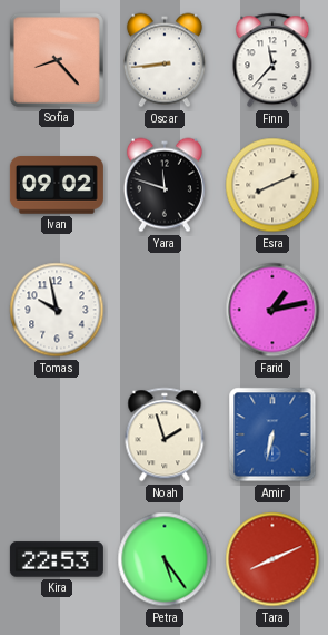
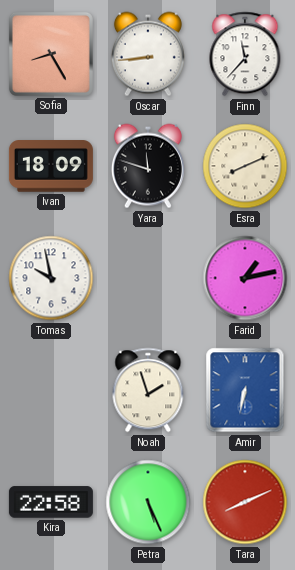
Sofia: 8:23 -> 8:25 (51, 54)
Ivan: 09:02 -> 18:09 (51, 166)
Kira: 22:53 -> 22:58 (51, 502)
Petra: 5:24 -> 5:26 (148, 502)
